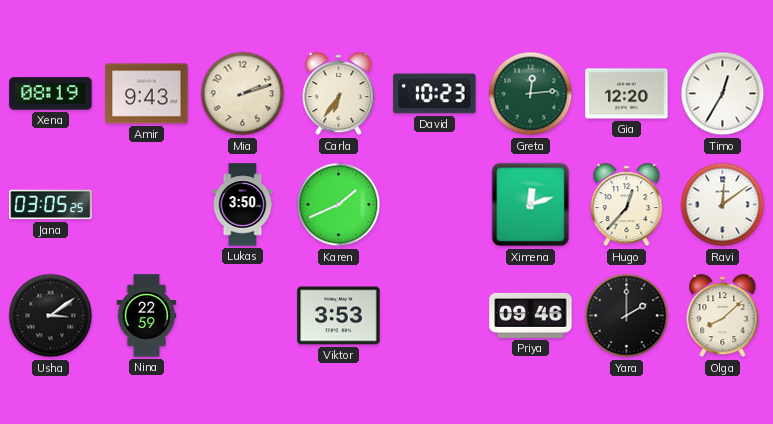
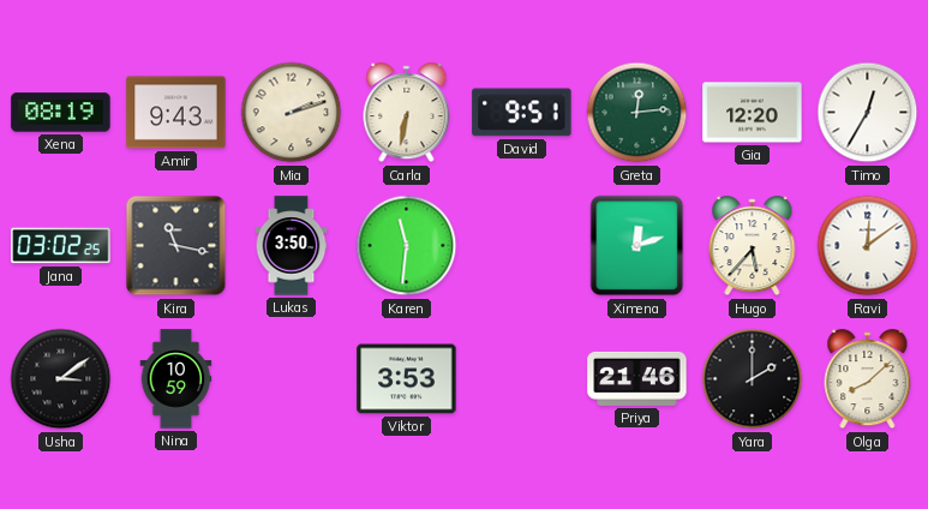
Carla: 6:36 -> 6:32 (407, 113)
David: 10:23 -> 9:51 (522, 113)
Jana: 03:05 -> 03:02 (61, 246)
Kira: none -> 11:17 (176, 246)
Karen: 1:41 -> 11:31 (407, 246)
Hugo: 12:37 -> 5:37 (753, 246)
Nina: 22:59 -> 10:59 (176, 379)
Priya: 09:46 -> 21:46 (637, 378)
